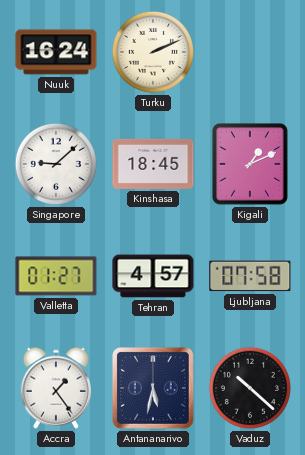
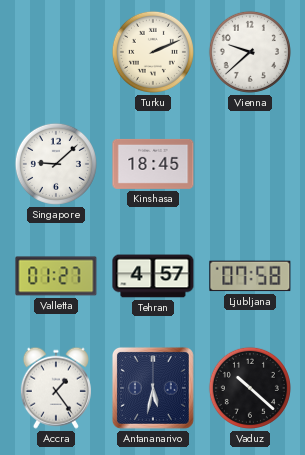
Nuuk: 16:24 -> none (56, 52)
Vienna: none -> 9:38 (250, 52)
Kigali: 1:11 -> none (251, 165)
